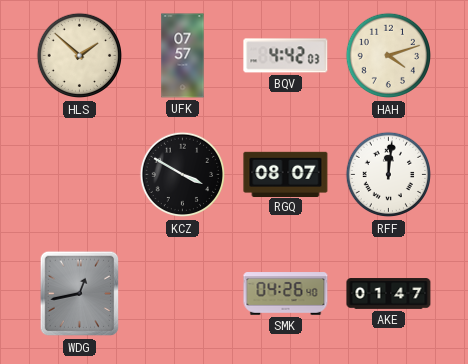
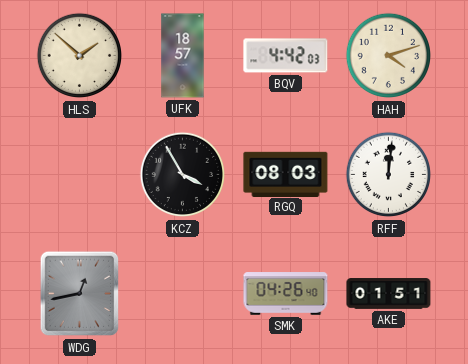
UFK: 07:57 -> 18:57 (183, 56)
KCZ: 3:50 -> 3:55 (183, 175)
RGQ: 08:07 -> 08:03 (286, 174)
AKE: 01:47 -> 01:51 (389, 294)
